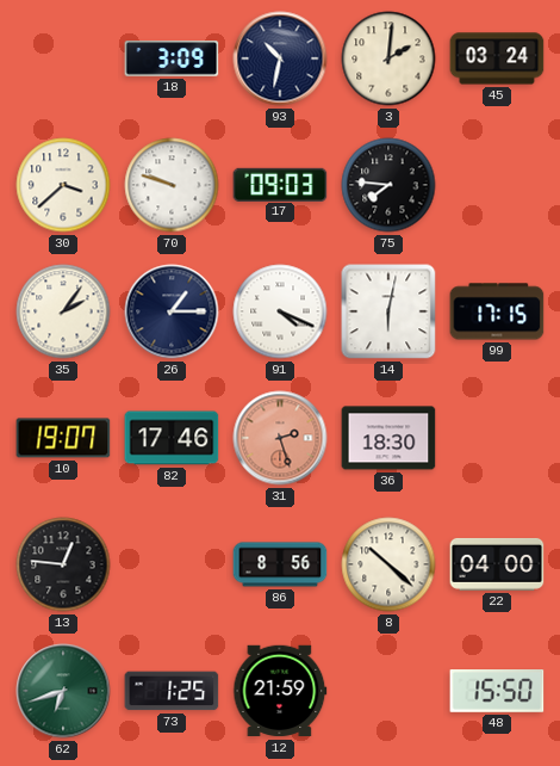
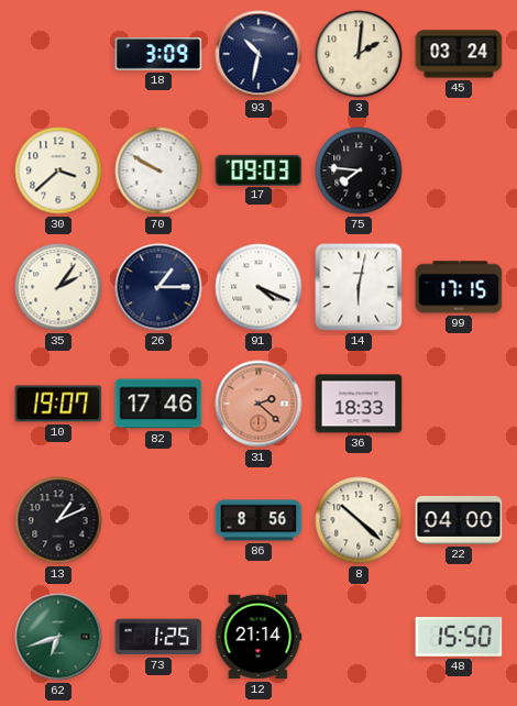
70: 9:48 -> 9:50 (158, 170)
31: 2:27 -> 2:22 (258, 404)
36: 18:30 -> 18:33 (359, 404)
13: 12:46 -> 1:11 (58, 520)
12: 21:59 -> 21:14 (258, 637)
